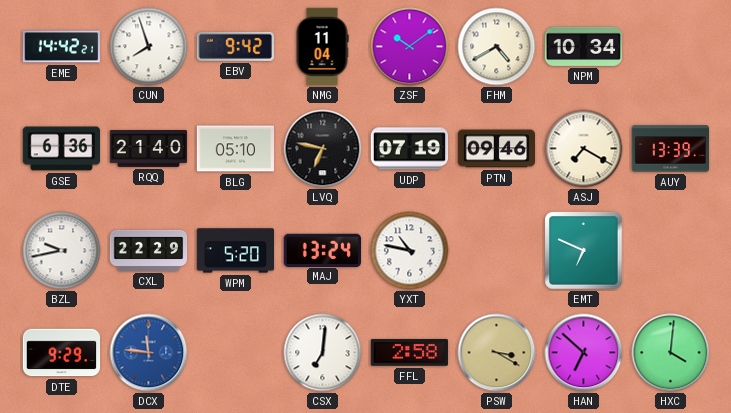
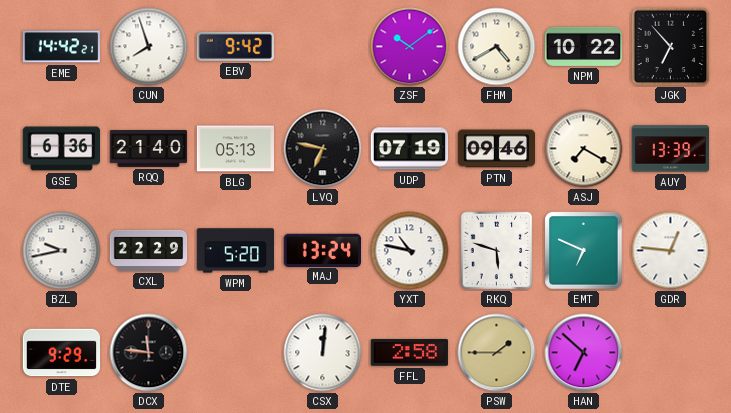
NMG: 11:04 -> none (322, 47)
NPM: 10:34 -> 10:22 (584, 46)
JGK: none -> 6:53 (671, 47)
BLG: 05:10 -> 05:13 (235, 149)
RKQ: none -> 5:48 (497, 251)
GDR: none -> 12:46 (671, 251)
DCX dial: blue -> black (149, 353)
CSX: 7:01 -> 12:01 (323, 353)
PSW: 3:20 -> 1:45 (497, 353)
HXC: 4:01 -> none (671, 353)
